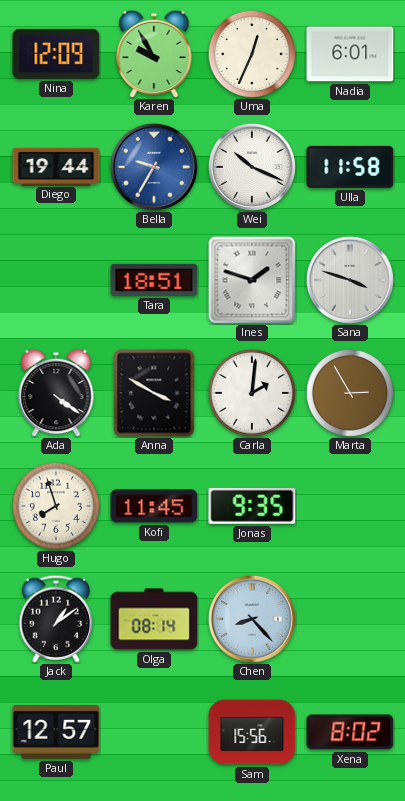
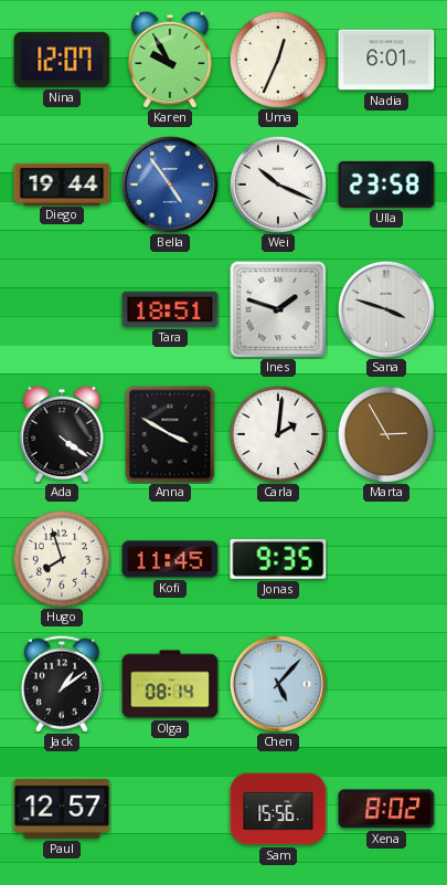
Nina: 12:09 -> 12:07 (62, 60)
Bella: 9:35 -> 4:54 (170, 185)
Ulla: 11:58 -> 23:58 (386, 185)
Chen: 8:23 -> 5:07 (278, 684)
